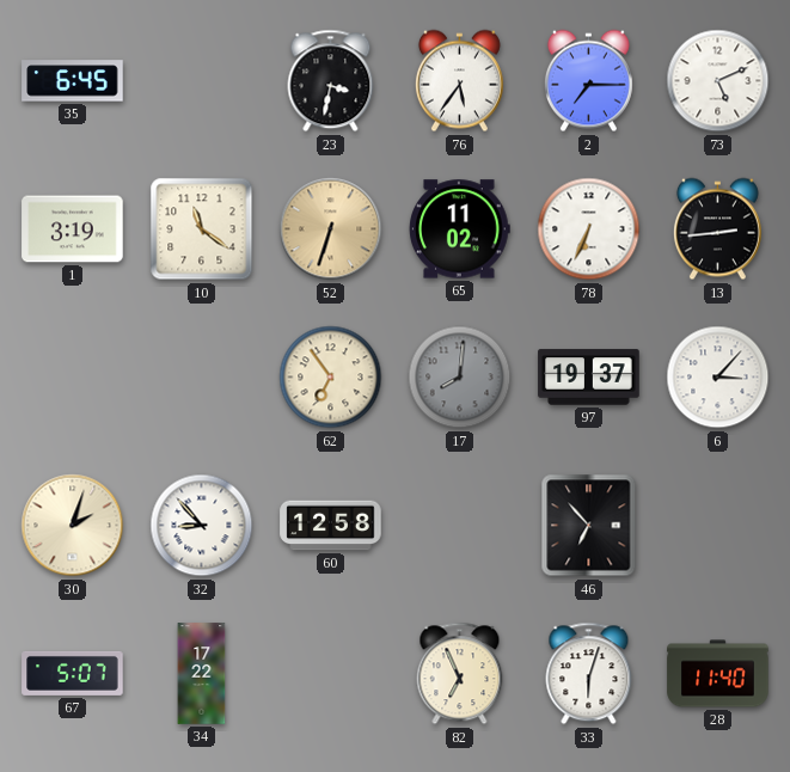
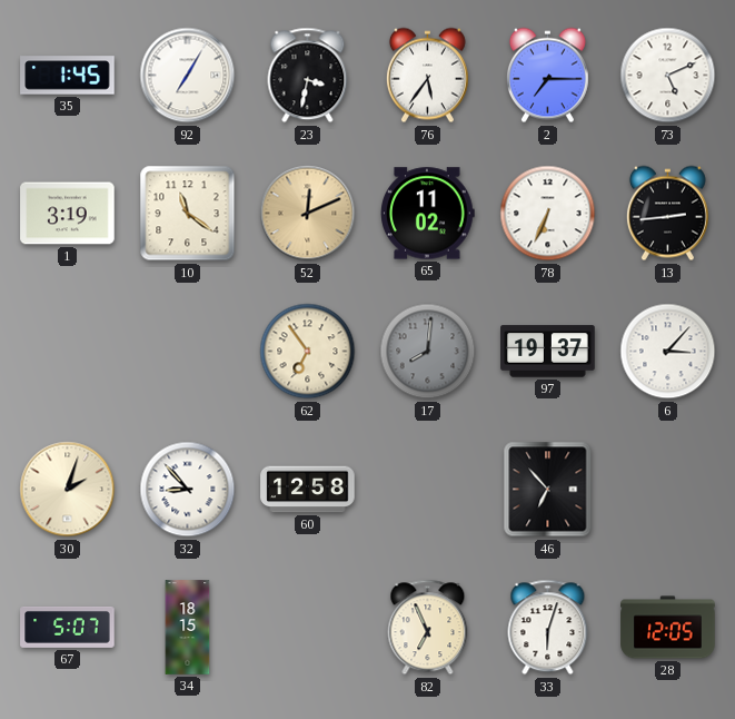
35: 6:45 -> 1:45 (68, 76)
92: none -> 7:05 (188, 76)
52: 6:33 -> 12:11 (308, 214)
34: 17:22 -> 18:15 (188, 628)
28: 11:40 -> 12:05 (668, 628)
